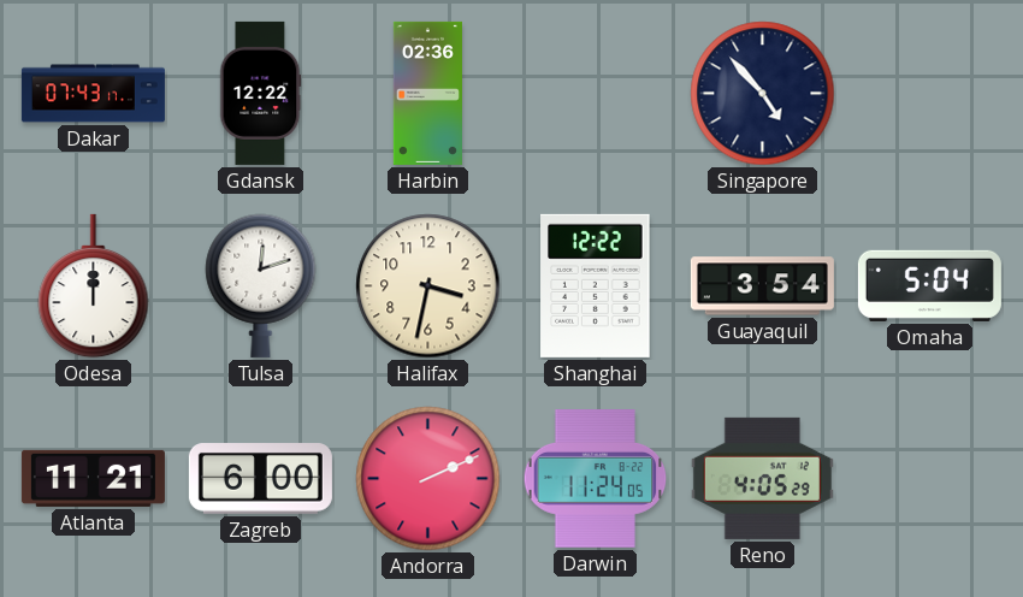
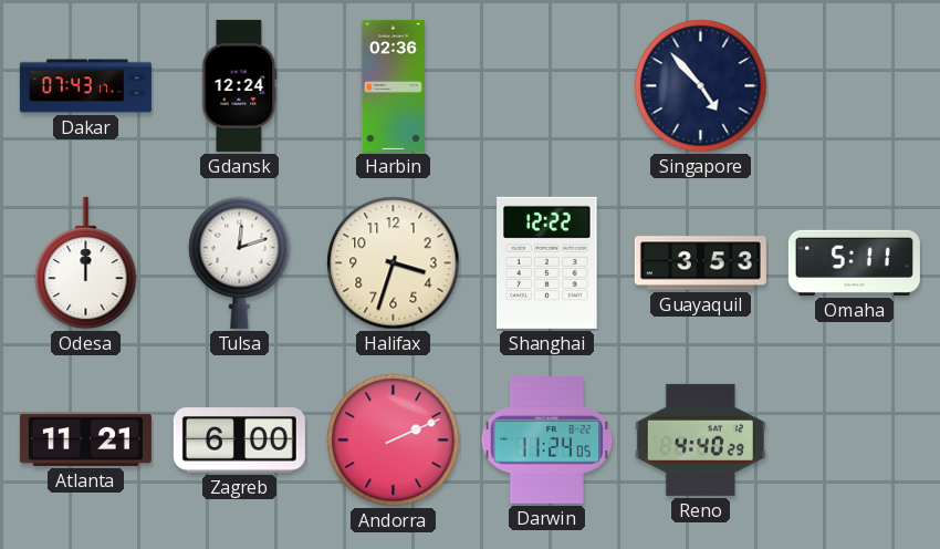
Gdansk: 12:22 -> 12:24 (240, 85)
Halifax: 3:32 -> 3:33 (394, 263)
Guayaquil: 3:54 -> 3:53 (700, 263)
Omaha: 5:04 -> 5:11 (854, 262)
Reno: 4:05 -> 4:40 (700, 439)
